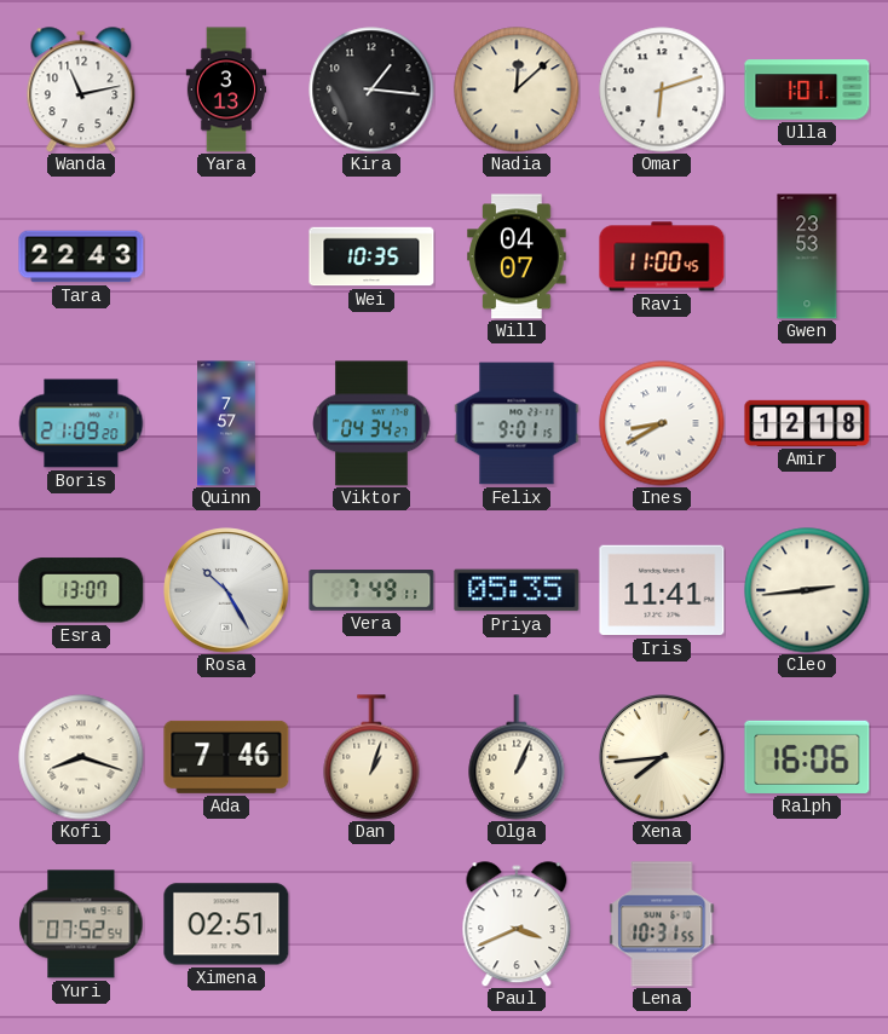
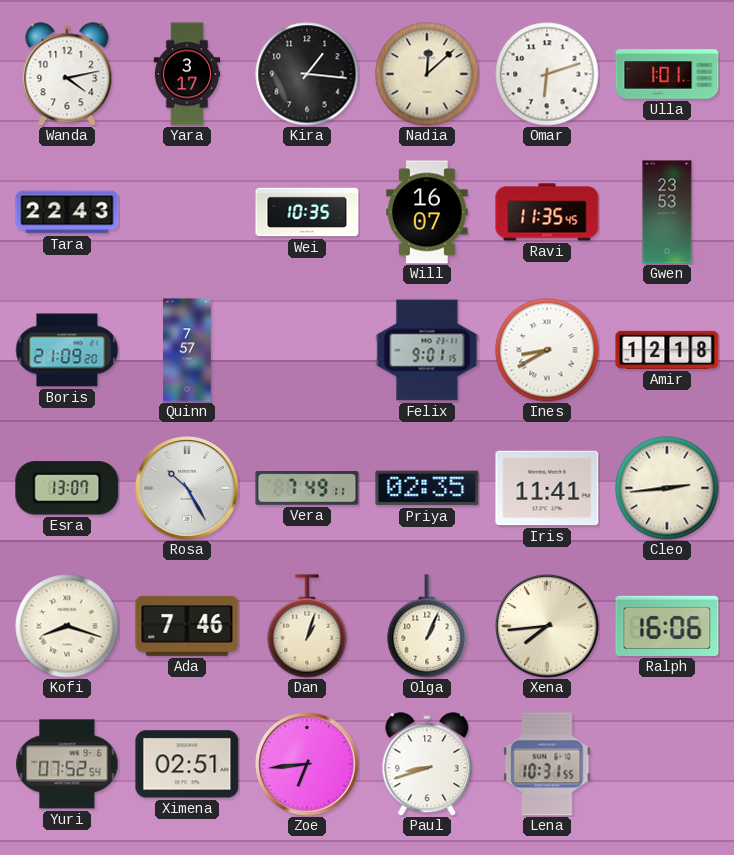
Wanda: 11:13 -> 4:13 (67, 74)
Yara: 3:13 -> 3:17 (187, 74)
Will: 04:07 -> 16:07 (427, 212)
Ravi: 11:00 -> 11:35 (547, 212)
Viktor: 04:34 -> none (371, 423)
Priya: 05:35 -> 02:35 (427, 488)
Zoe: none -> 6:44 (307, 764)
Paul: 3:41 -> 8:42 (427, 764)
